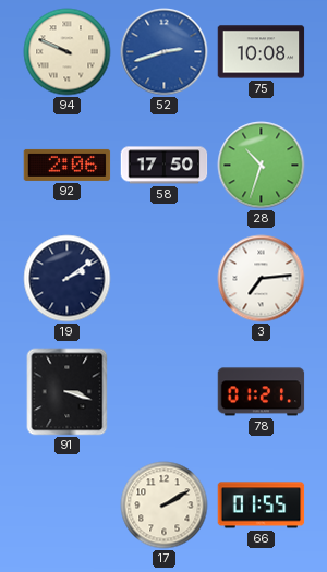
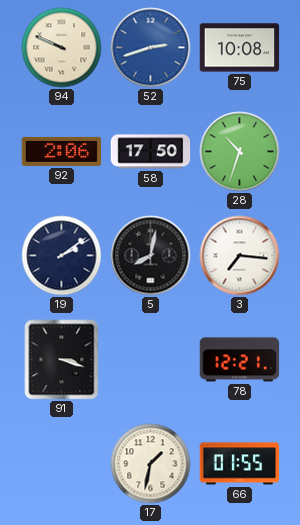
5: none -> 8:02 (151, 256)
3: 7:14 -> 7:16 (240, 256)
78: 01:21 -> 12:21 (240, 360)
17: 2:10 -> 1:32 (151, 464)
